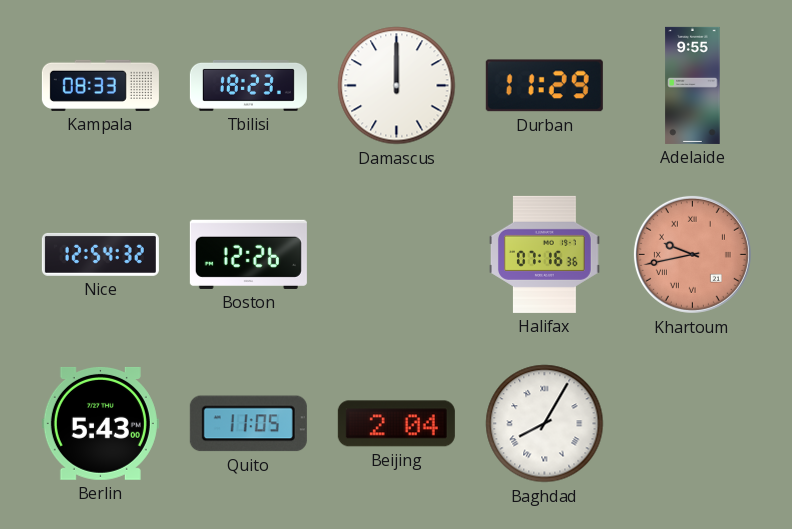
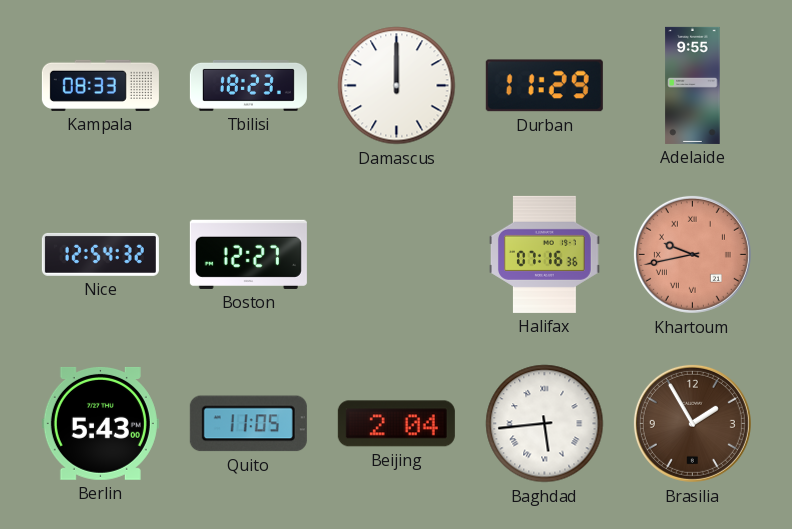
Boston: 12:26 -> 12:27 (248, 254)
Baghdad: 8:05 -> 5:44 (545, 424)
Brasilia: none -> 1:55 (692, 423)
